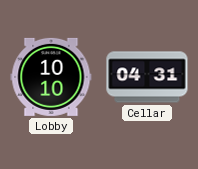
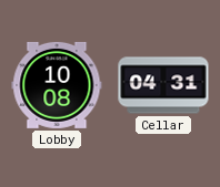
Lobby: 10:10 -> 10:08 (57, 85)
